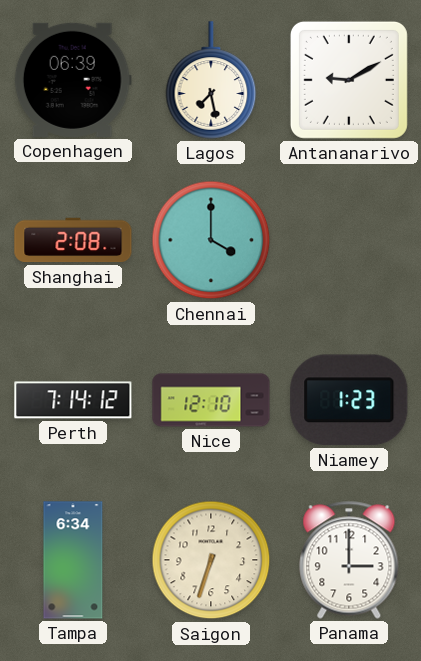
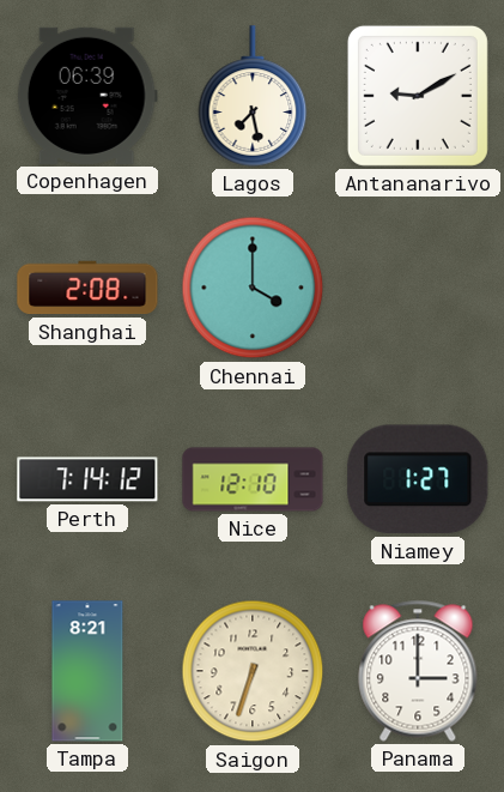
Niamey: 1:23 -> 1:27 (418, 479)
Tampa: 6:34 -> 8:21 (87, 671)
